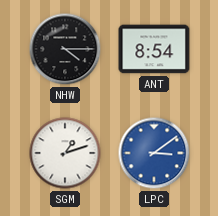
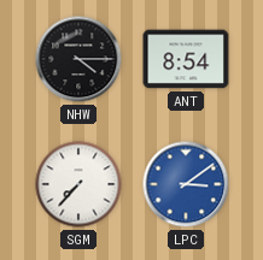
SGM: 1:12 -> 7:37 (78, 184)
